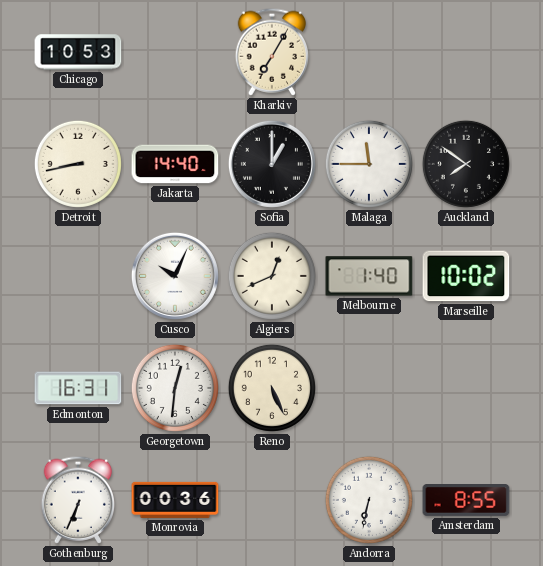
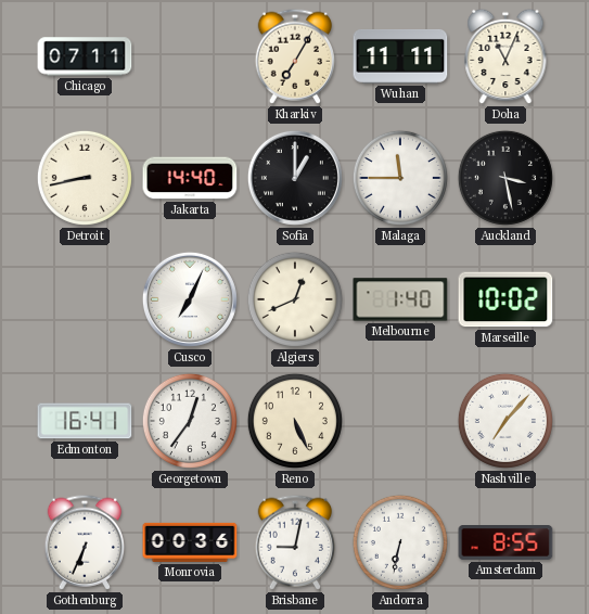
Chicago: 10:53 -> 07:11 (85, 56)
Wuhan: none -> 11:11 (400, 56)
Doha: none -> 11:04 (505, 56)
Auckland: 7:51 -> 3:28 (505, 178)
Cusco: 10:04 -> 7:04 (190, 299)
Edmonton: 16:31 -> 16:41 (85, 421)
Georgetown: 12:31 -> 12:36 (190, 421)
Nashville: none -> 7:07 (505, 421)
Brisbane: none -> 9:02 (295, 542)
